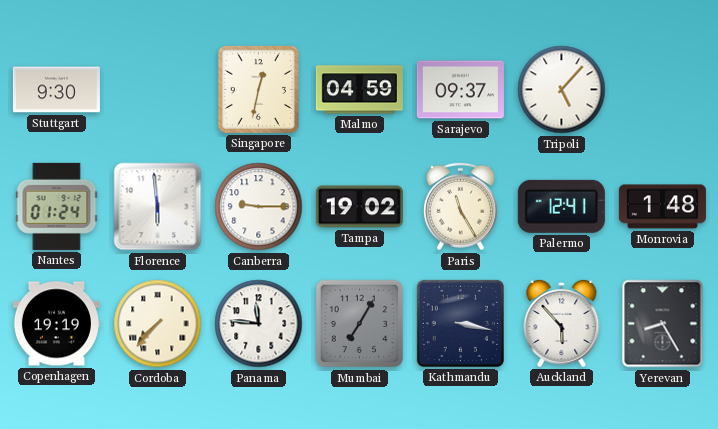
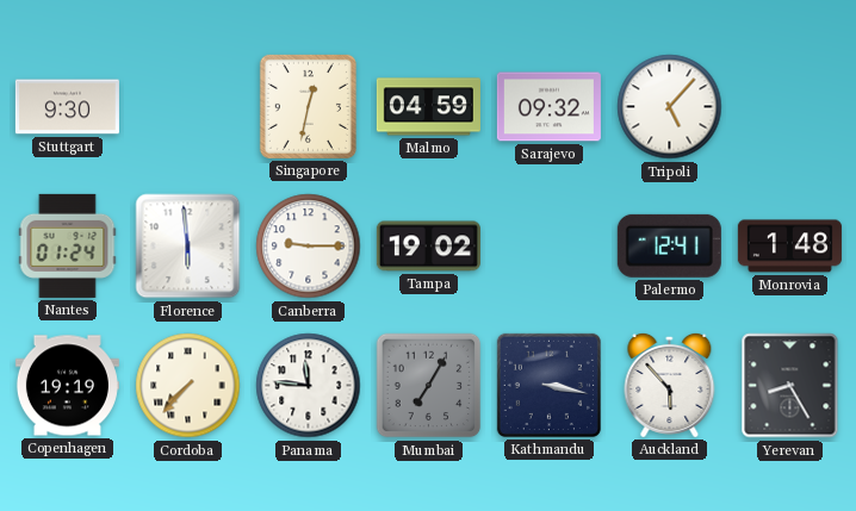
Sarajevo: 09:37 -> 09:32 (548, 107)
Paris: 11:25 -> none (460, 207)
